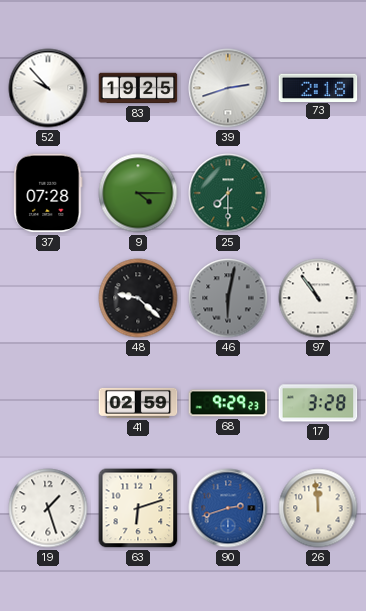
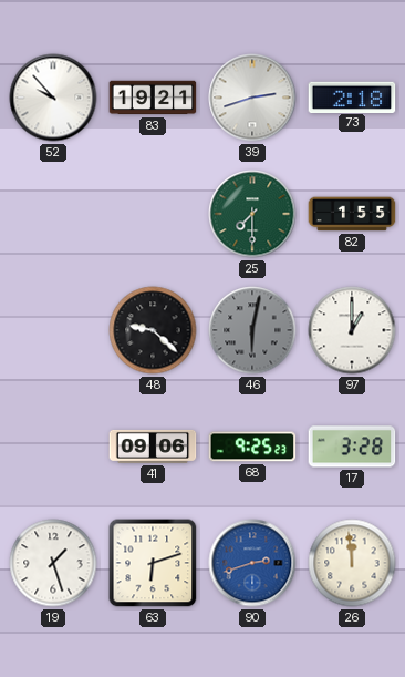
83: 19:25 -> 19:21 (153, 98)
37: 07:28 -> none (48, 193)
9: 4:15 -> none (138, 193)
82: none -> 1:55 (352, 214)
97: 10:54 -> 1:00 (352, 330)
41: 02:59 -> 09:06 (153, 447)
68: 9:29 -> 9:25 (252, 447)
